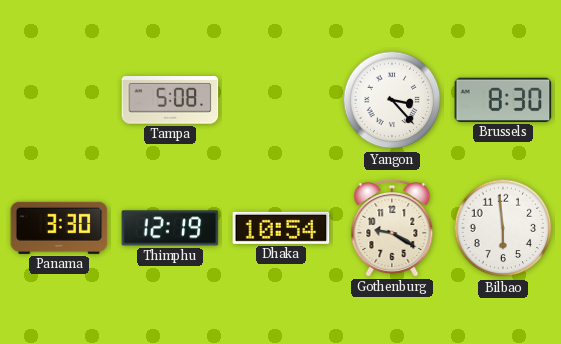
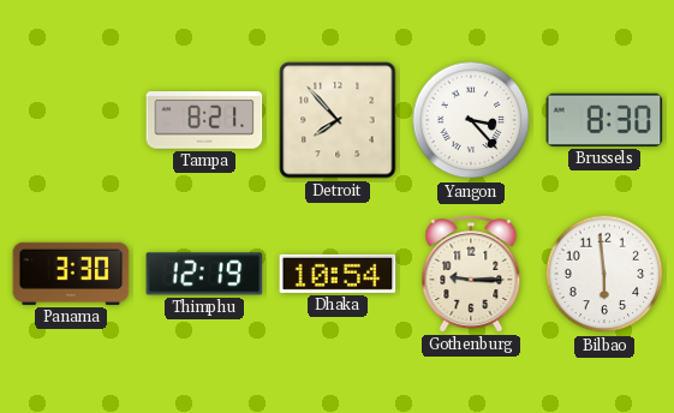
Tampa: 5:08 -> 8:21 (204, 121)
Detroit: none -> 7:53 (338, 120)
Gothenburg: 9:20 -> 9:15 (471, 274)
